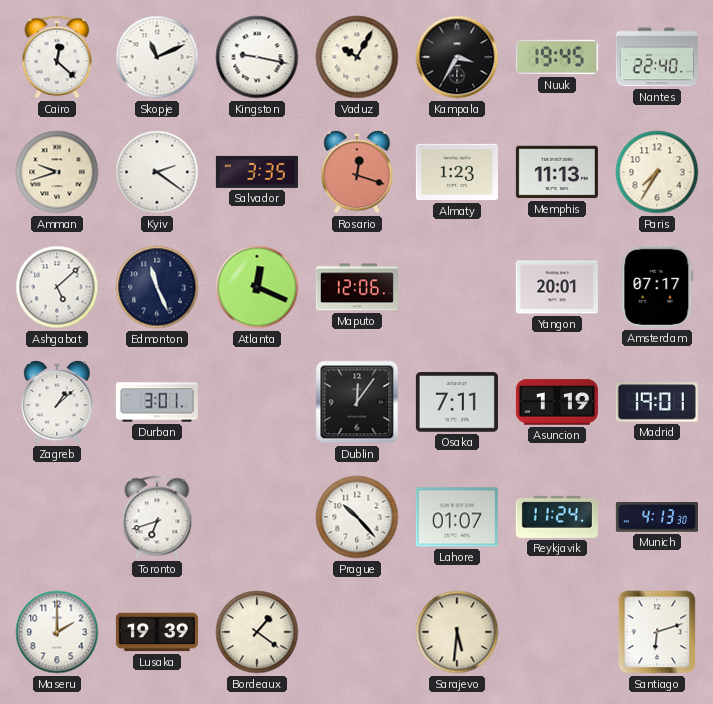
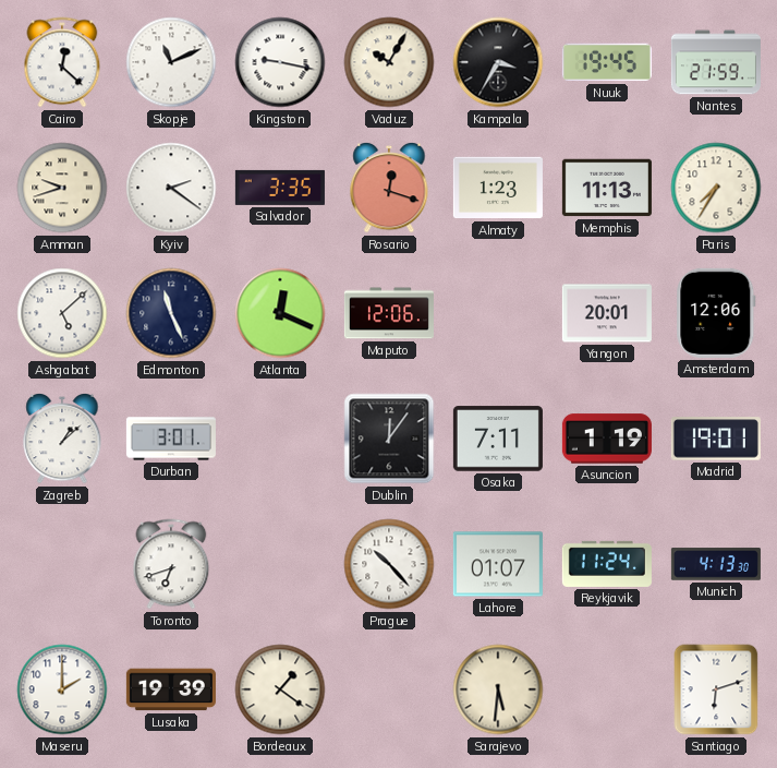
Nantes: 22:40 -> 21:59 (716, 62)
Amsterdam: 07:17 -> 12:06 (716, 313)
